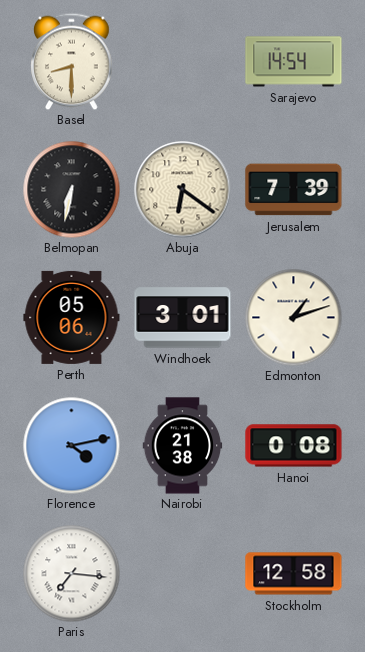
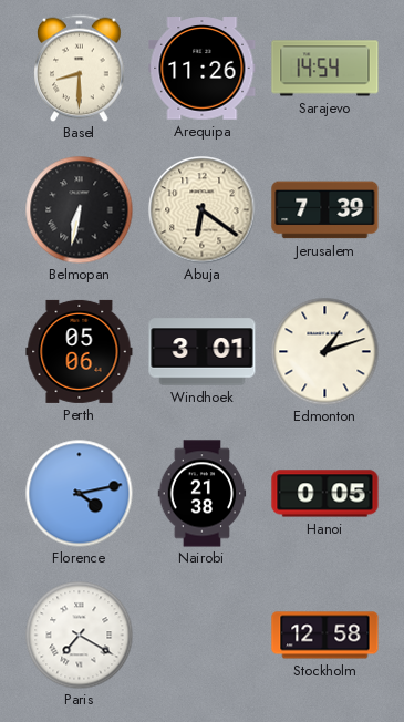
Arequipa: none -> 11:26 (203, 69)
Hanoi: 0:08 -> 0:05 (325, 494)
Paris: 7:16 -> 7:20 (79, 635)
